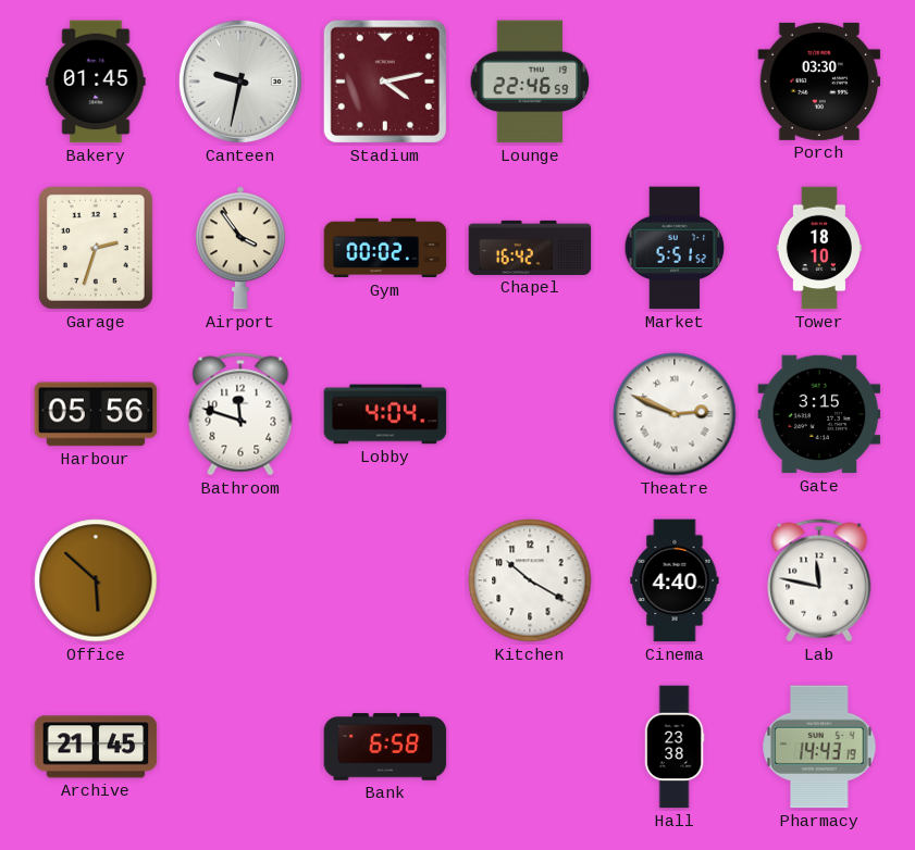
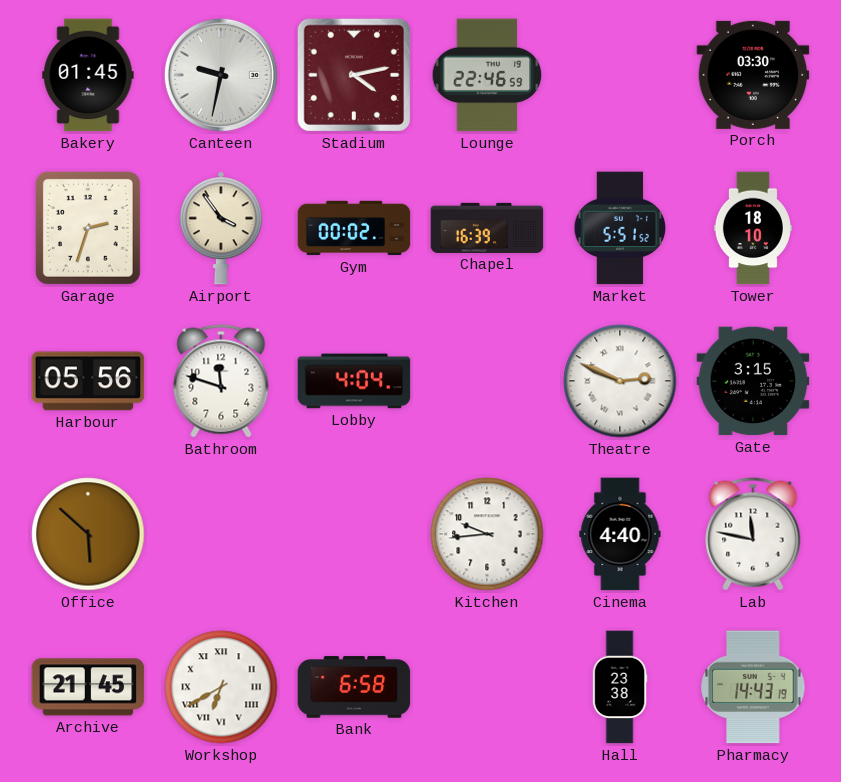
Chapel: 16:42 -> 16:39 (487, 228)
Kitchen: 10:20 -> 9:44 (487, 534)
Workshop: none -> 6:40 (221, 687)
